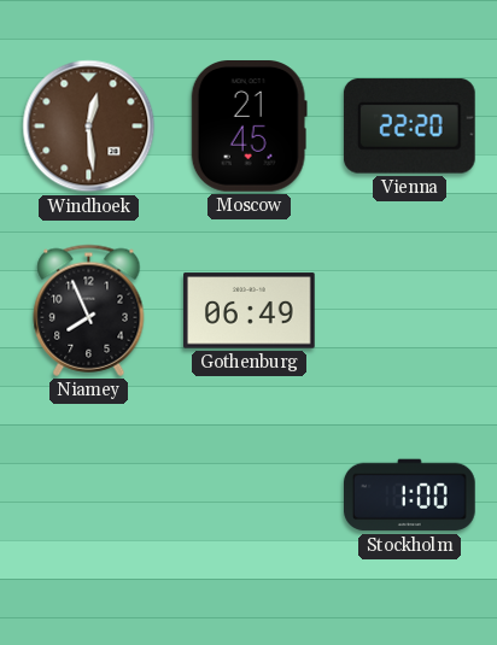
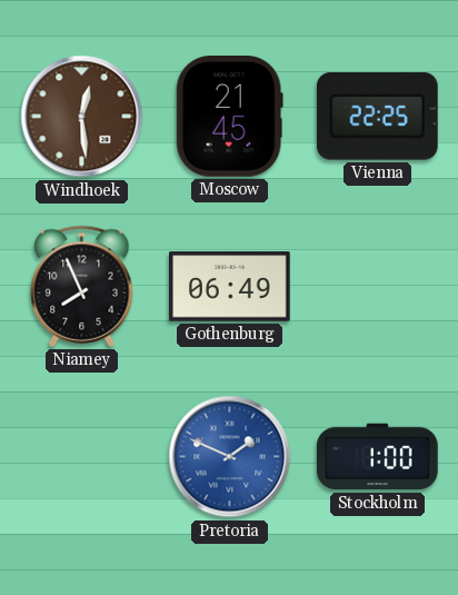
Vienna: 22:20 -> 22:25 (377, 117)
Pretoria: none -> 1:49 (230, 457)
